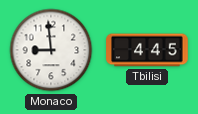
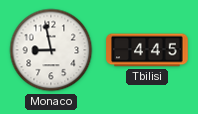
Monaco: 8:59 -> 8:58 (51, 50)
